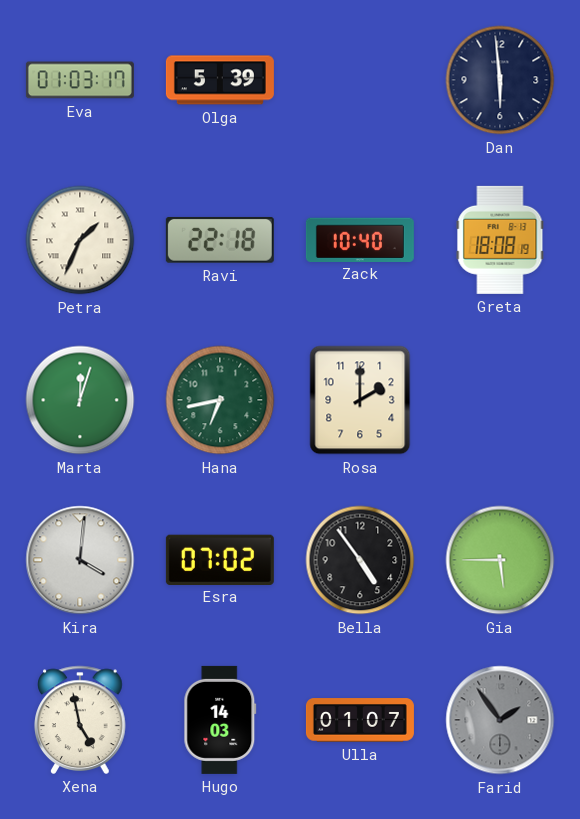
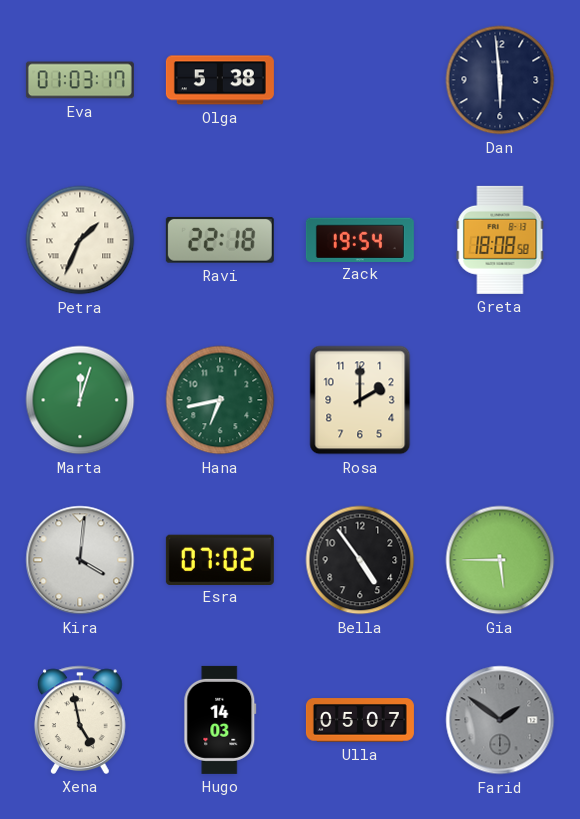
Olga: 5:39 -> 5:38 (220, 80)
Zack: 10:40 -> 19:54 (360, 239)
Greta: 18:08:19 -> 18:08:58 (500, 240)
Ulla: 01:07 -> 05:07 (360, 720)
Farid: 1:54 -> 1:51 (500, 720)
